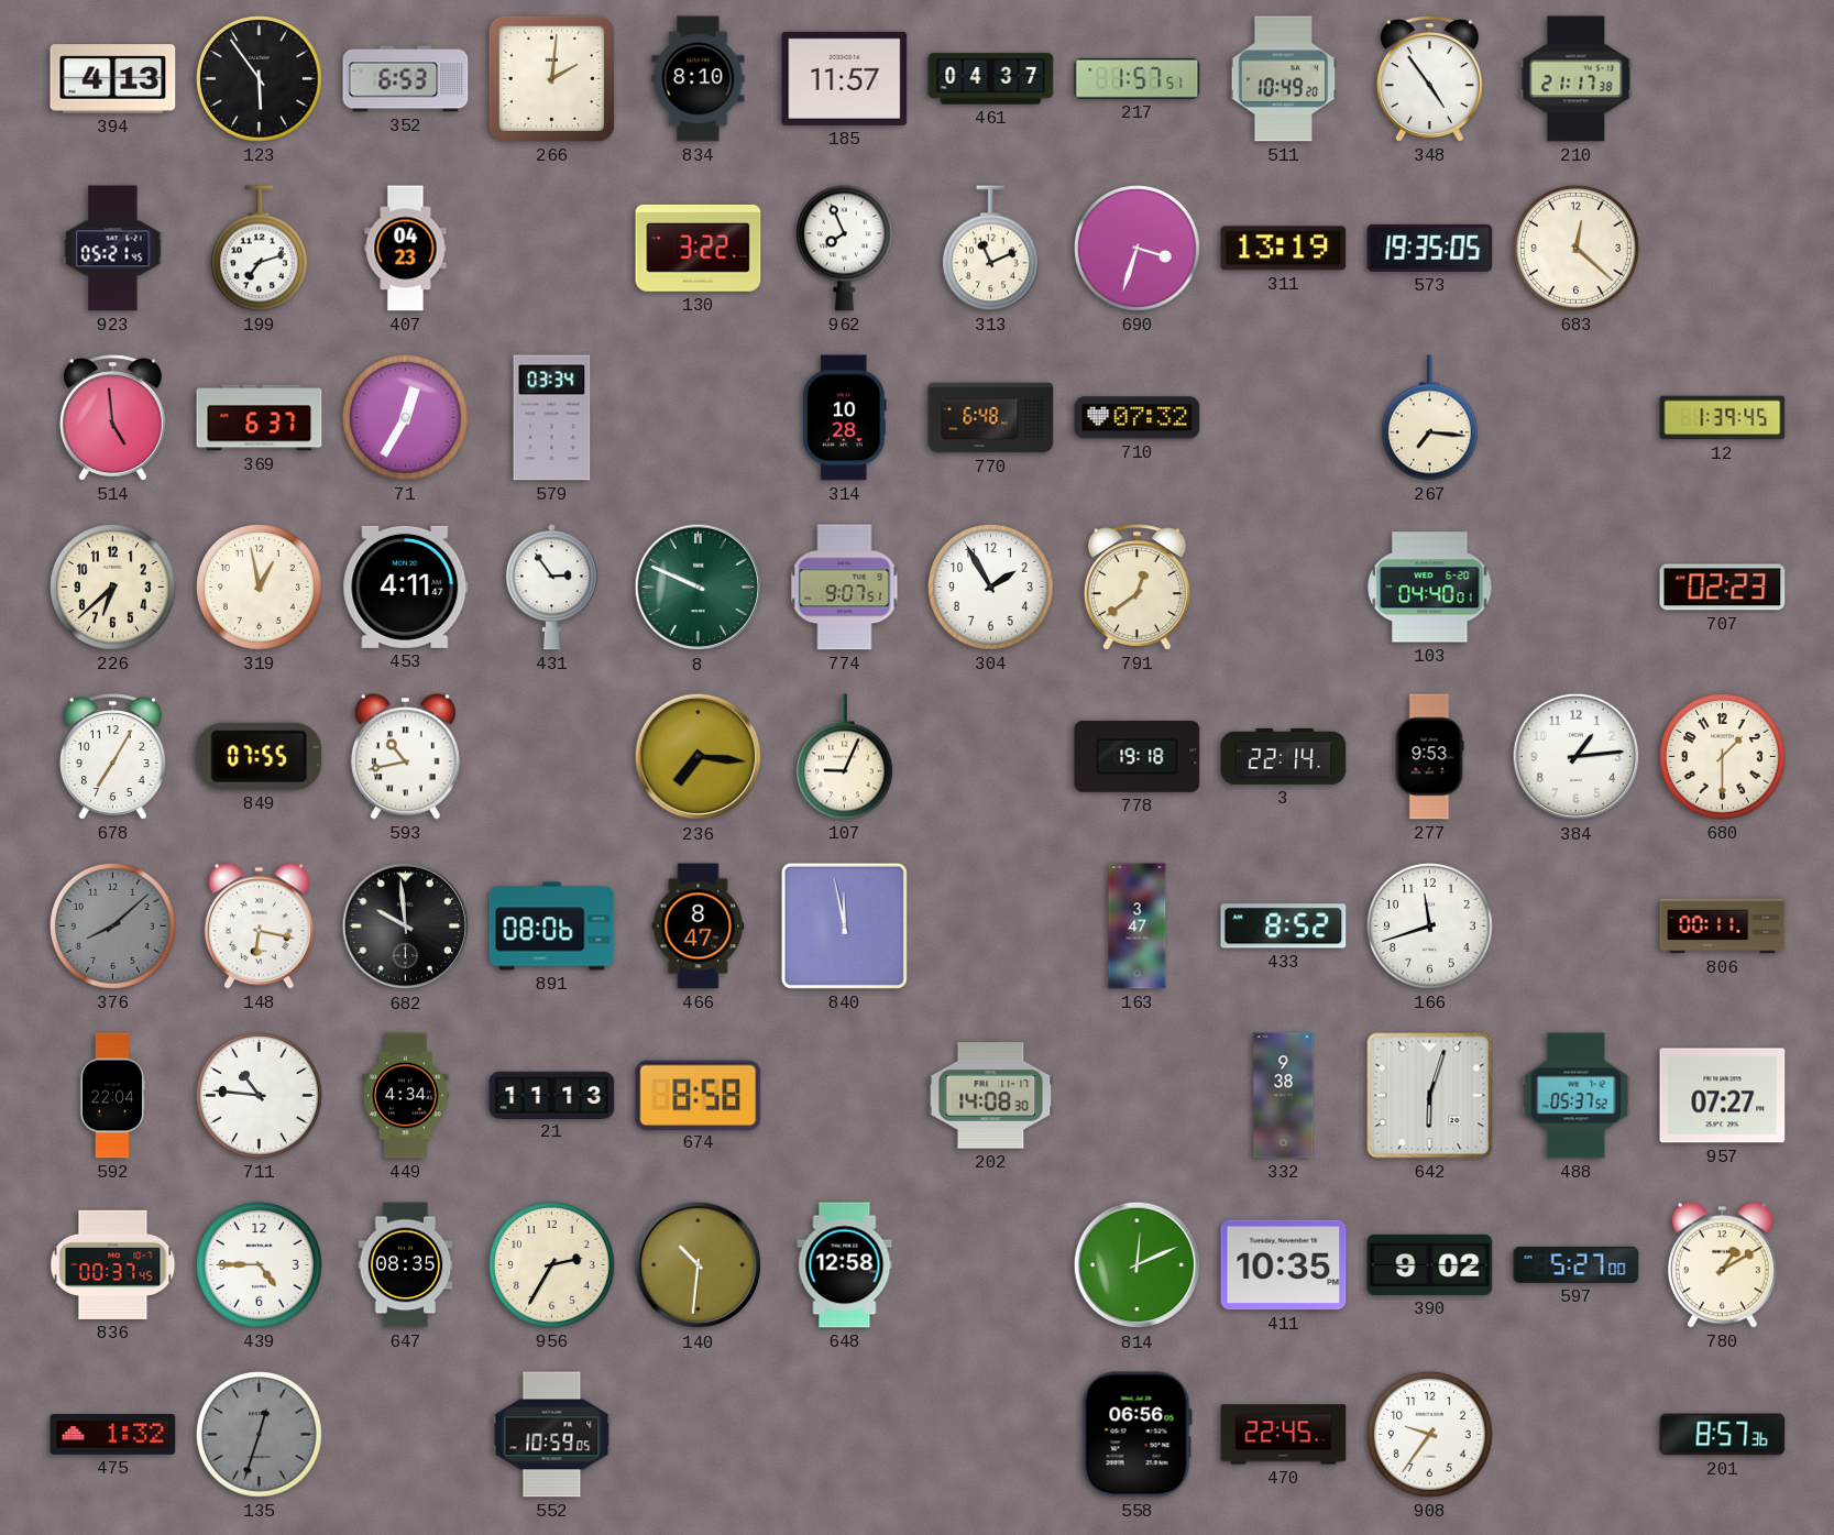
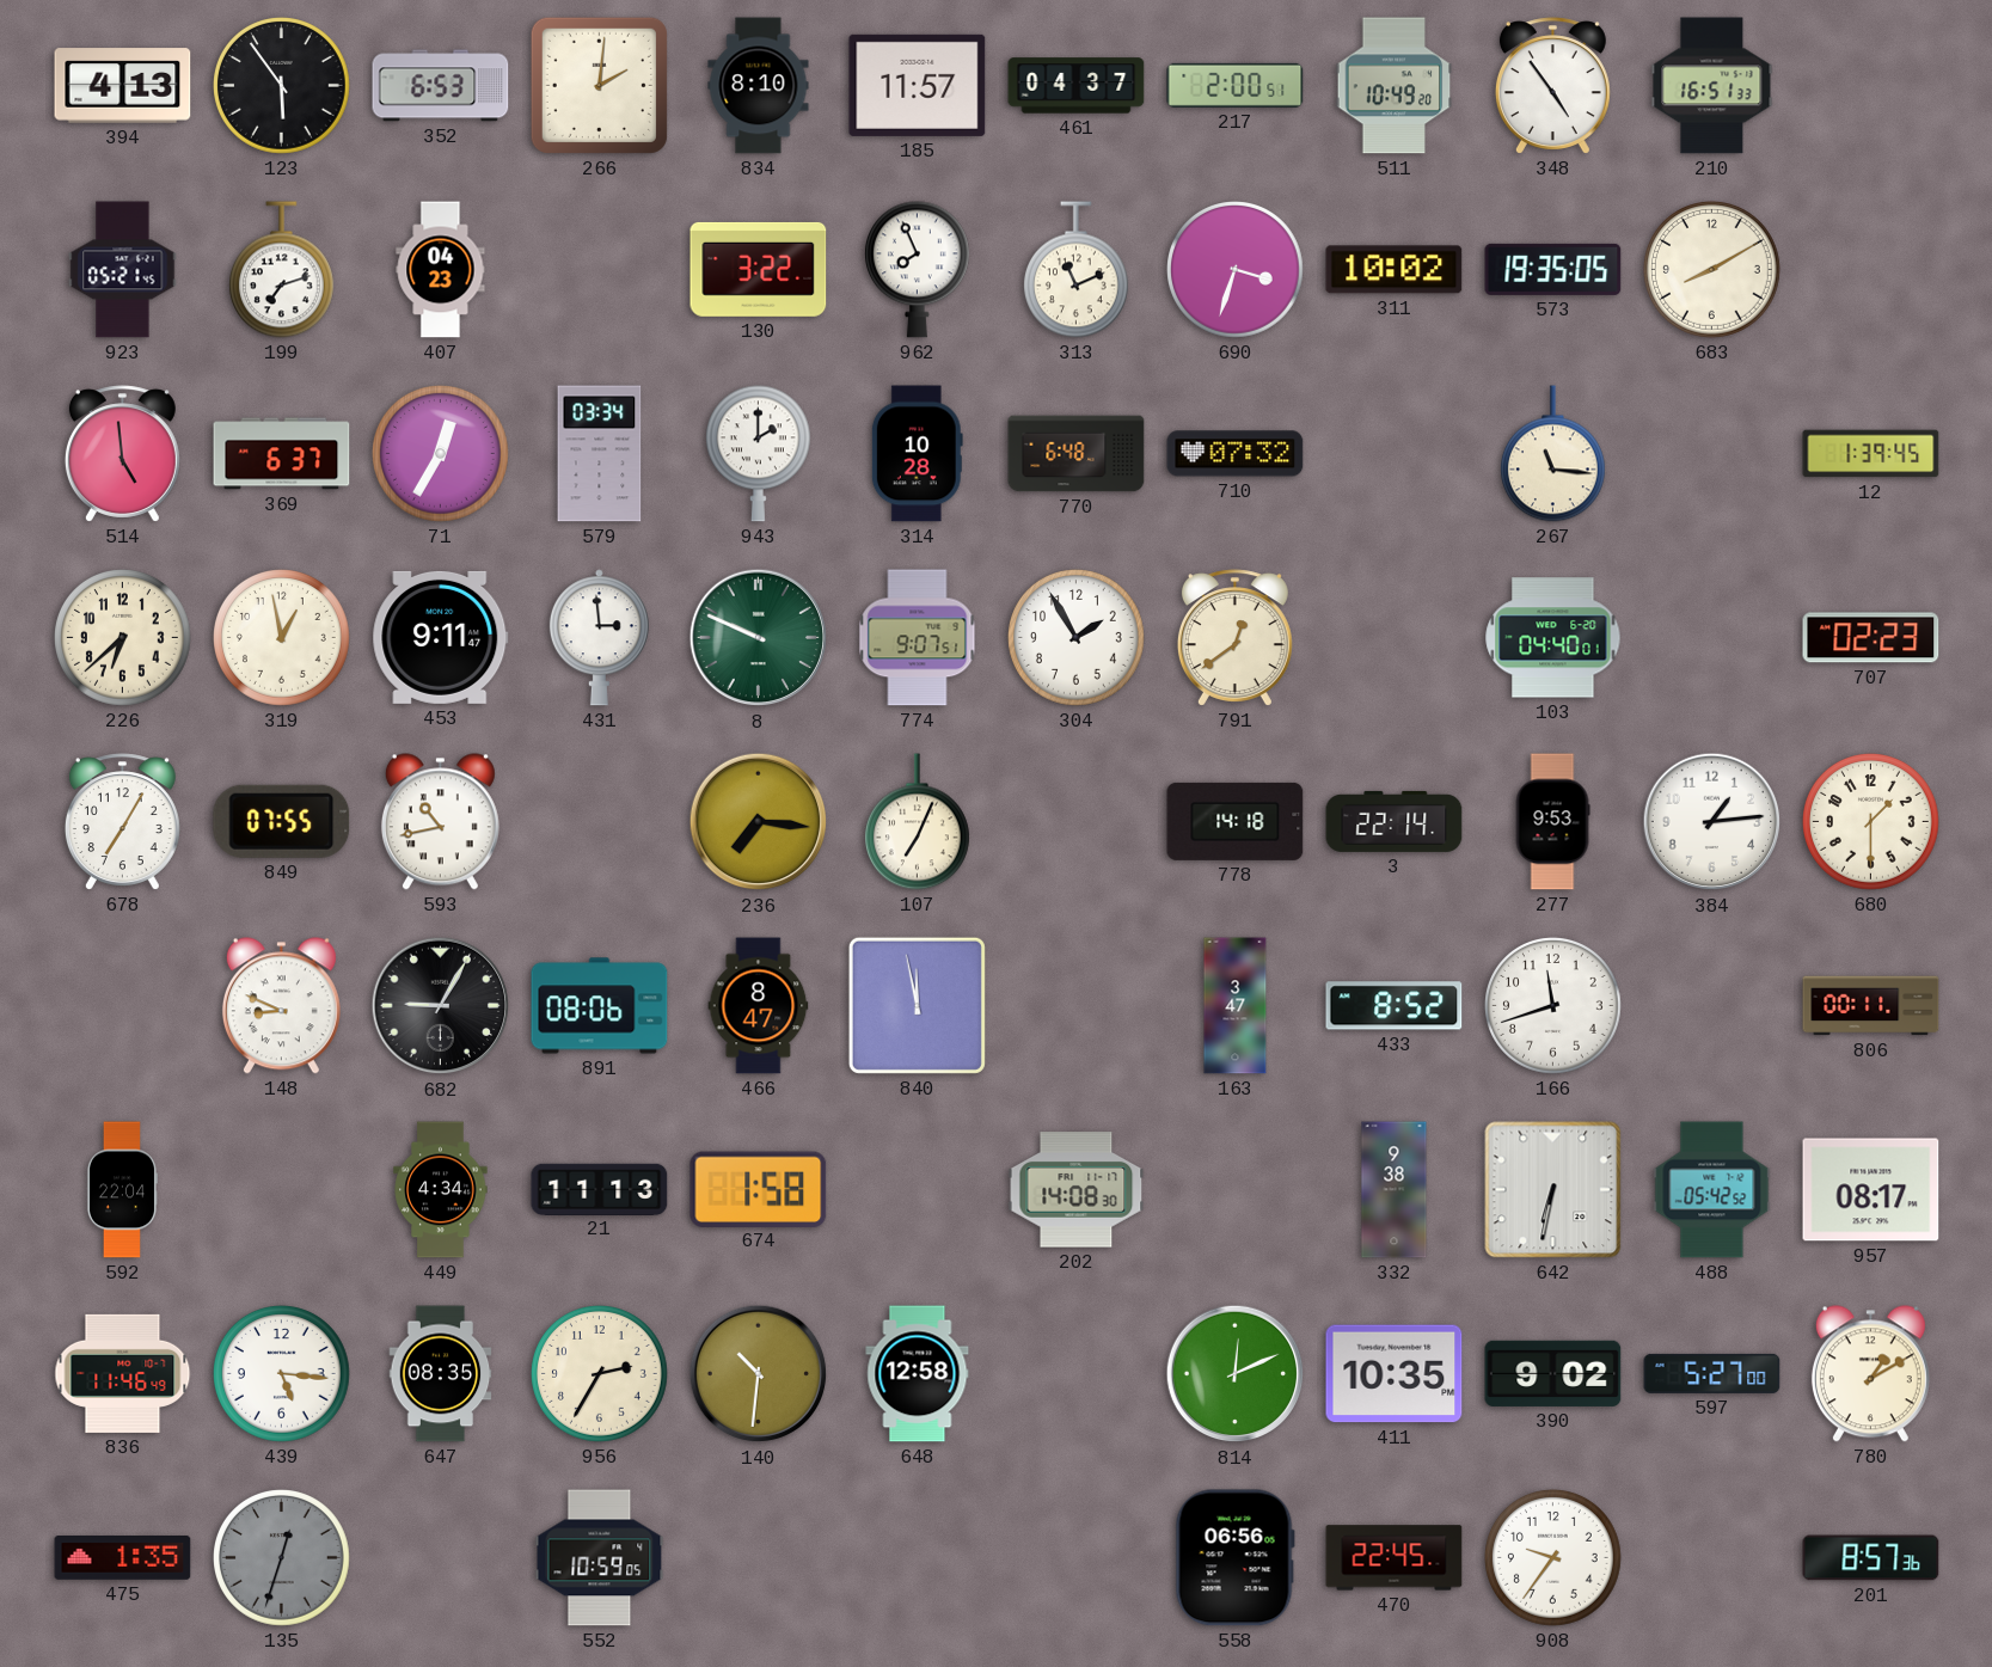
217: 1:57 -> 2:00 (1236, 85)
210: 21:17 -> 16:51 (1712, 86)
311: 13:19 -> 10:02 (1395, 270)
683: 12:22 -> 8:10 (1712, 270)
943: none -> 2:00 (758, 454)
267: 7:16 -> 11:16 (1552, 454)
453: 4:11 -> 9:11 (441, 637)
431: 2:54 -> 2:59 (599, 638)
107: 9:04 -> 7:04 (917, 822)
778: 19:18 -> 14:18 (1236, 821)
376: 8:08 -> none (113, 927)
148: 6:17 -> 8:49 (281, 1006)
682: 9:59 -> 9:05 (441, 1006)
711: 10:46 -> none (260, 1096)
674: 8:58 -> 1:58 (759, 1189)
642: 6:03 -> 6:32 (1553, 1190)
488: 05:37 -> 05:42 (1712, 1190)
957: 07:27 -> 08:17 (1871, 1190)
836: 00:37 -> 11:46 (123, 1373)
439: 4:45 -> 5:16 (282, 1374)
475: 1:32 -> 1:35 (123, 1558)
